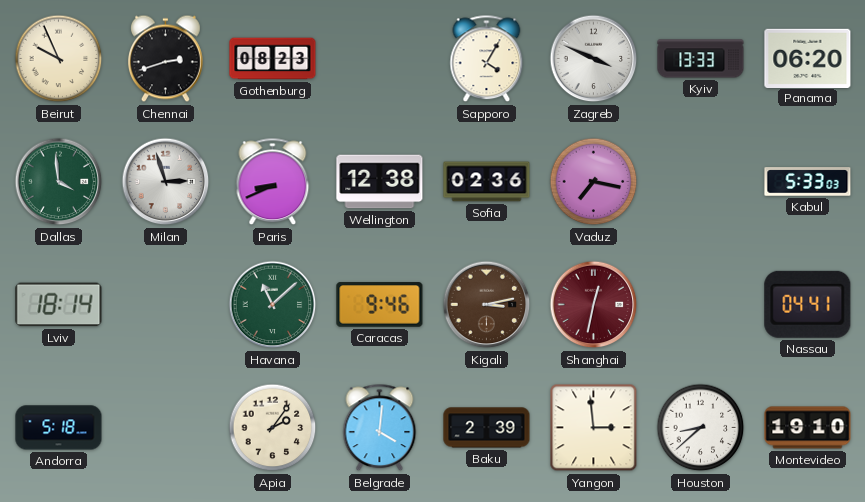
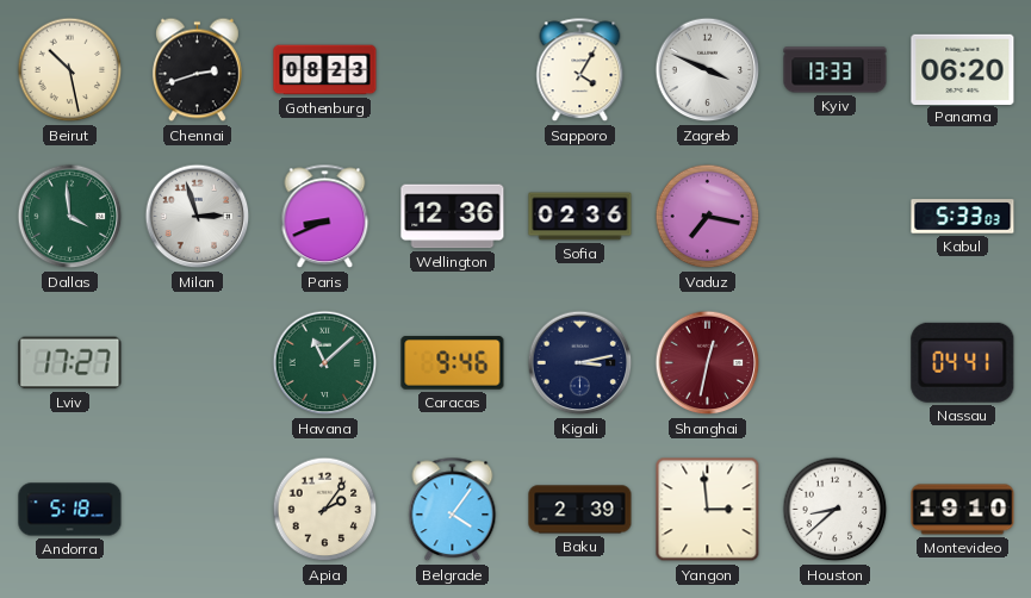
Beirut: 9:56 -> 10:28 (70, 70)
Wellington: 12:38 -> 12:36 (453, 217)
Lviv: 18:14 -> 17:27 (70, 363)
Kigali dial: brown -> navy (580, 363)
Belgrade: 4:01 -> 4:06 (453, 510)
